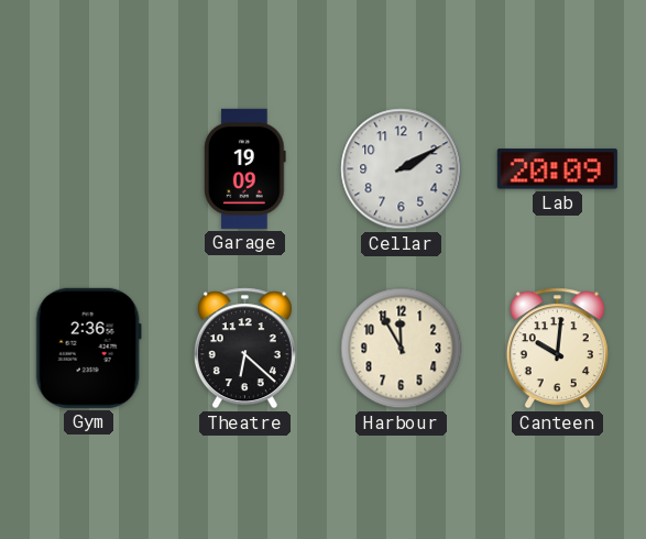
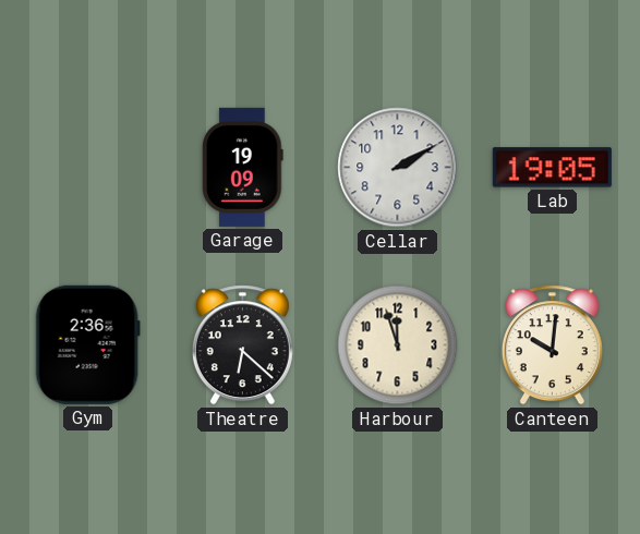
Lab: 20:09 -> 19:05 (552, 168)
Harbour: 11:55 -> 11:57 (398, 345)
